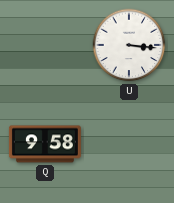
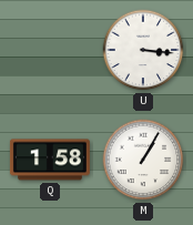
Q: 9:58 -> 1:58 (50, 160)
M: none -> 1:05 (143, 160)
